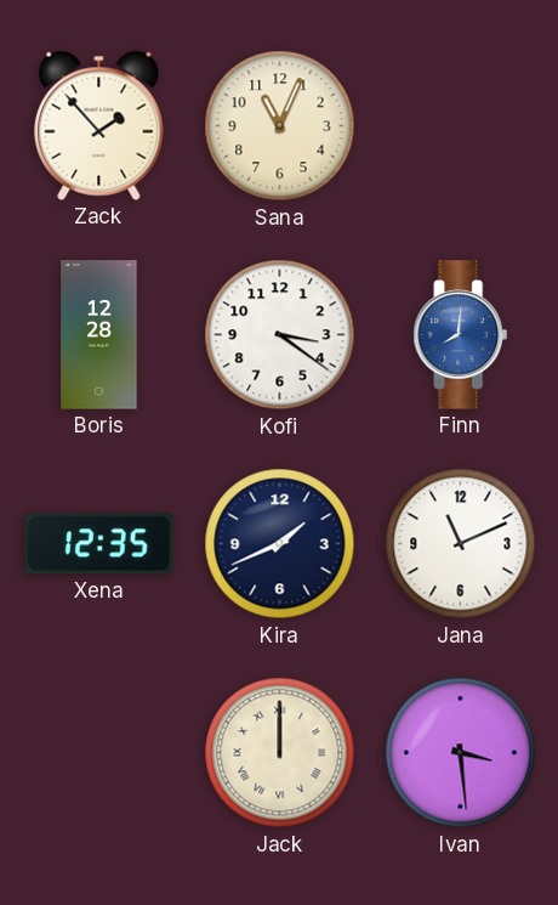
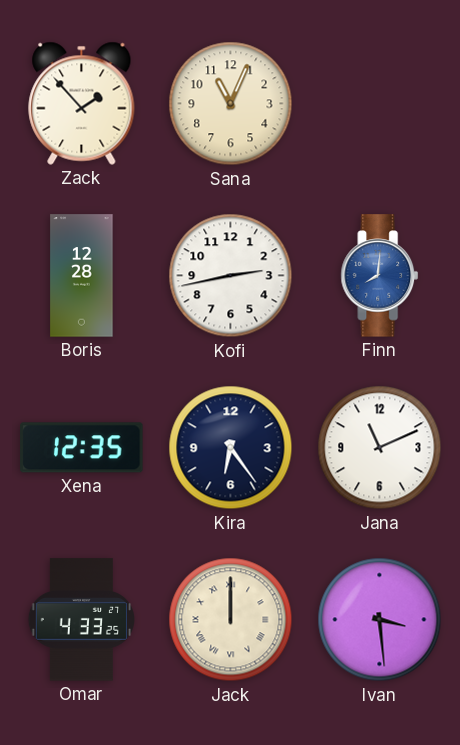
Kofi: 3:21 -> 2:43 (231, 276)
Kira: 1:41 -> 6:24 (231, 448)
Omar: none -> 4:33 (81, 620)
